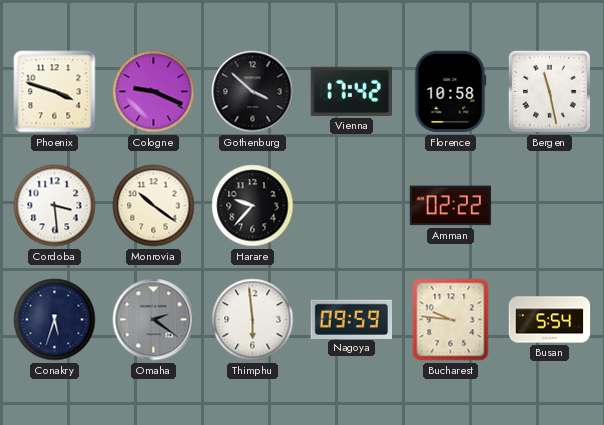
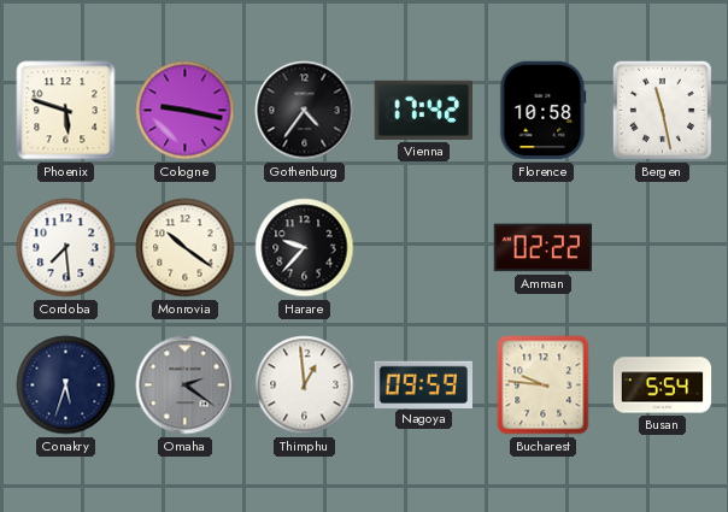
Phoenix: 3:48 -> 5:48 (66, 111)
Cologne: 9:19 -> 9:17 (186, 111)
Gothenburg: 3:52 -> 4:36 (305, 111)
Cordoba: 3:29 -> 7:29 (66, 248)
Thimphu: 5:59 -> 12:59 (305, 386)
